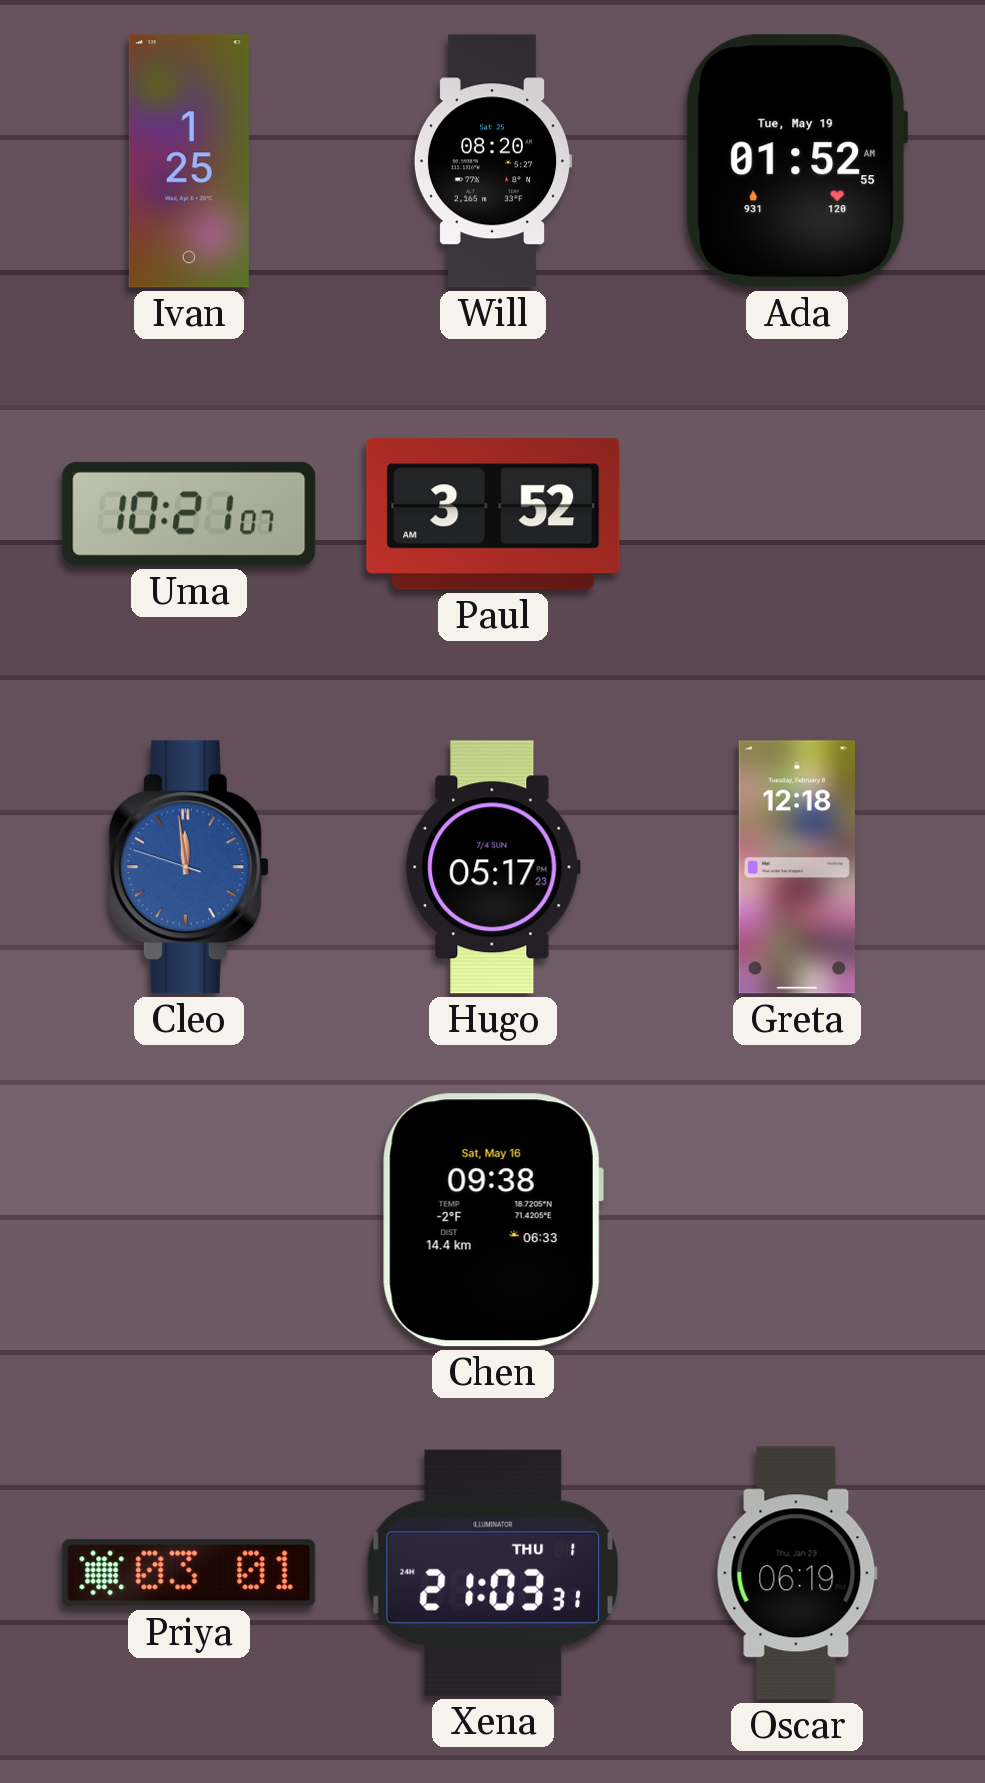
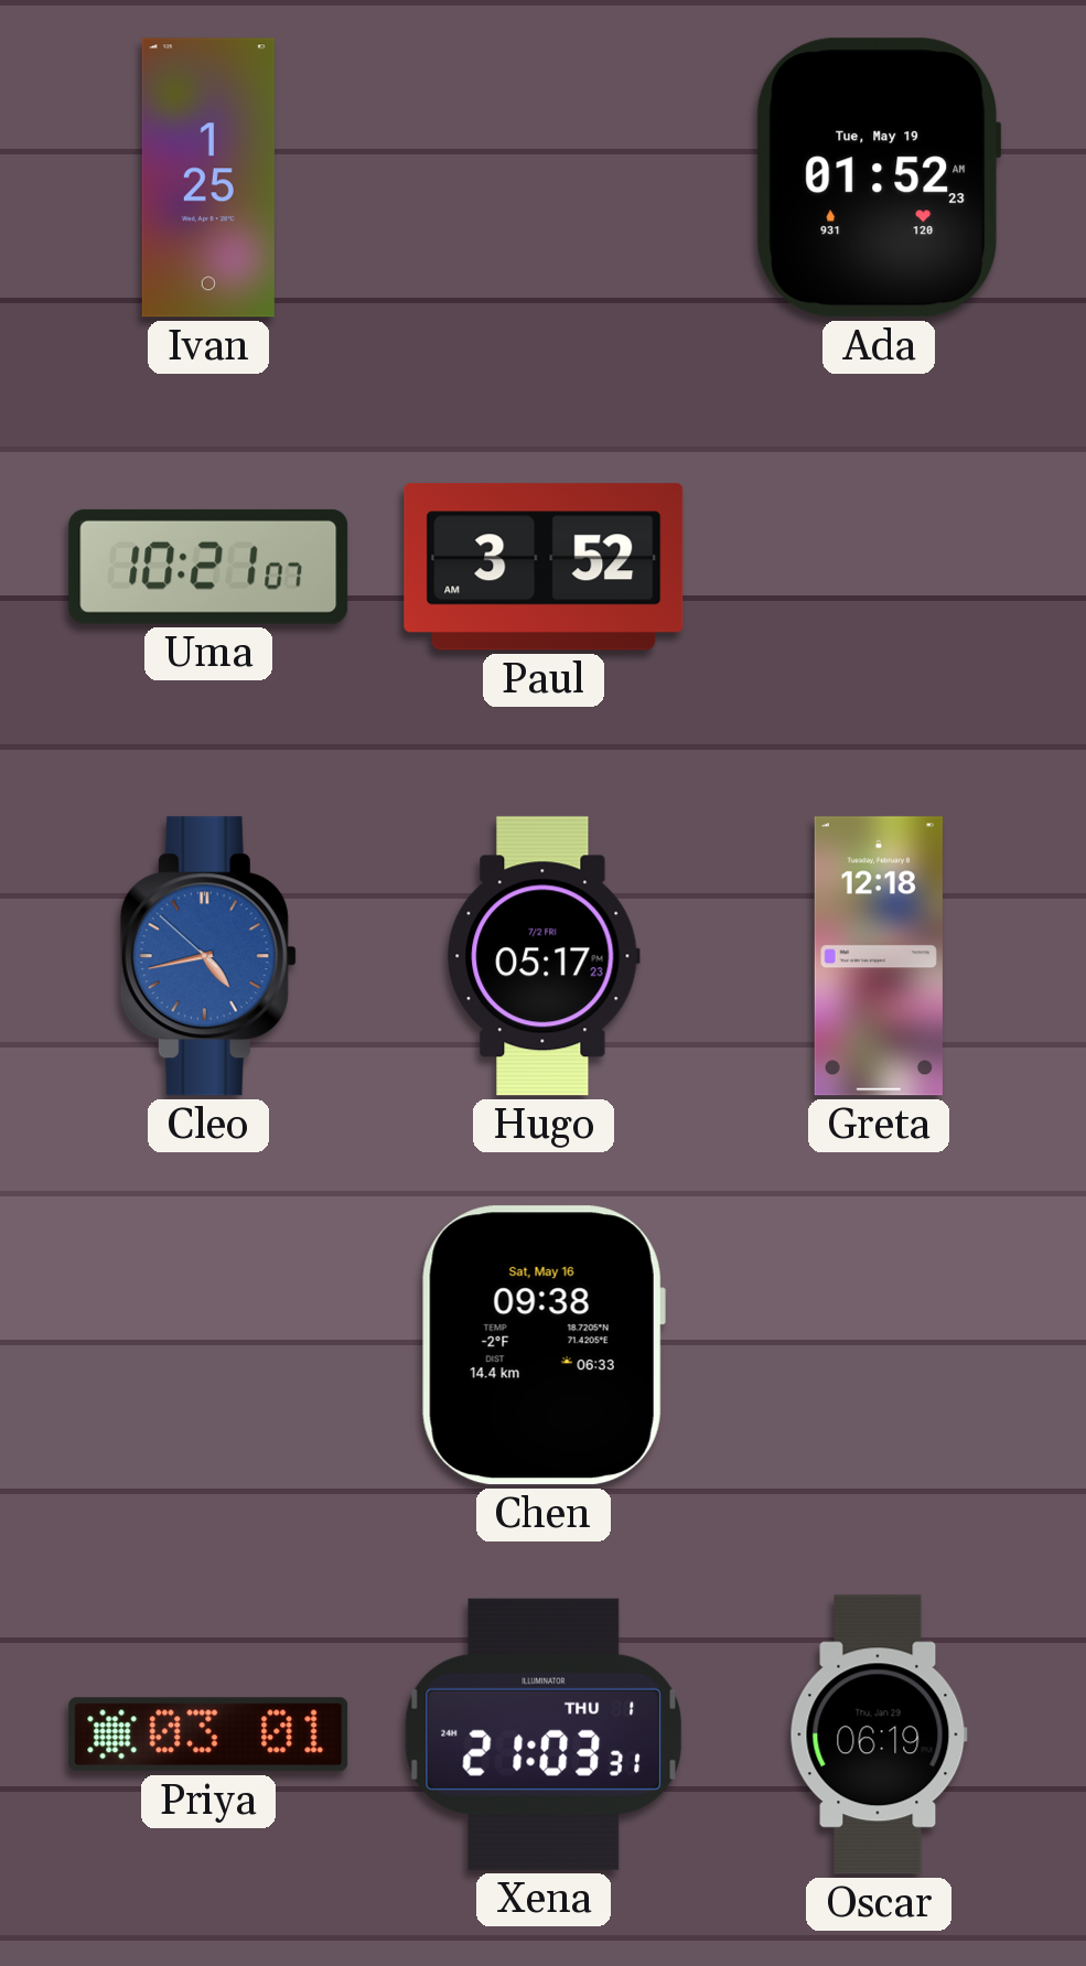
Will: 08:20 -> none (493, 161)
Ada: 01:52:55 AM -> 01:52:23 AM (879, 178)
Cleo: 11:58 -> 4:42 (208, 956)
Hugo date: 7/4 SUN -> 7/2 FRI (544, 956)
